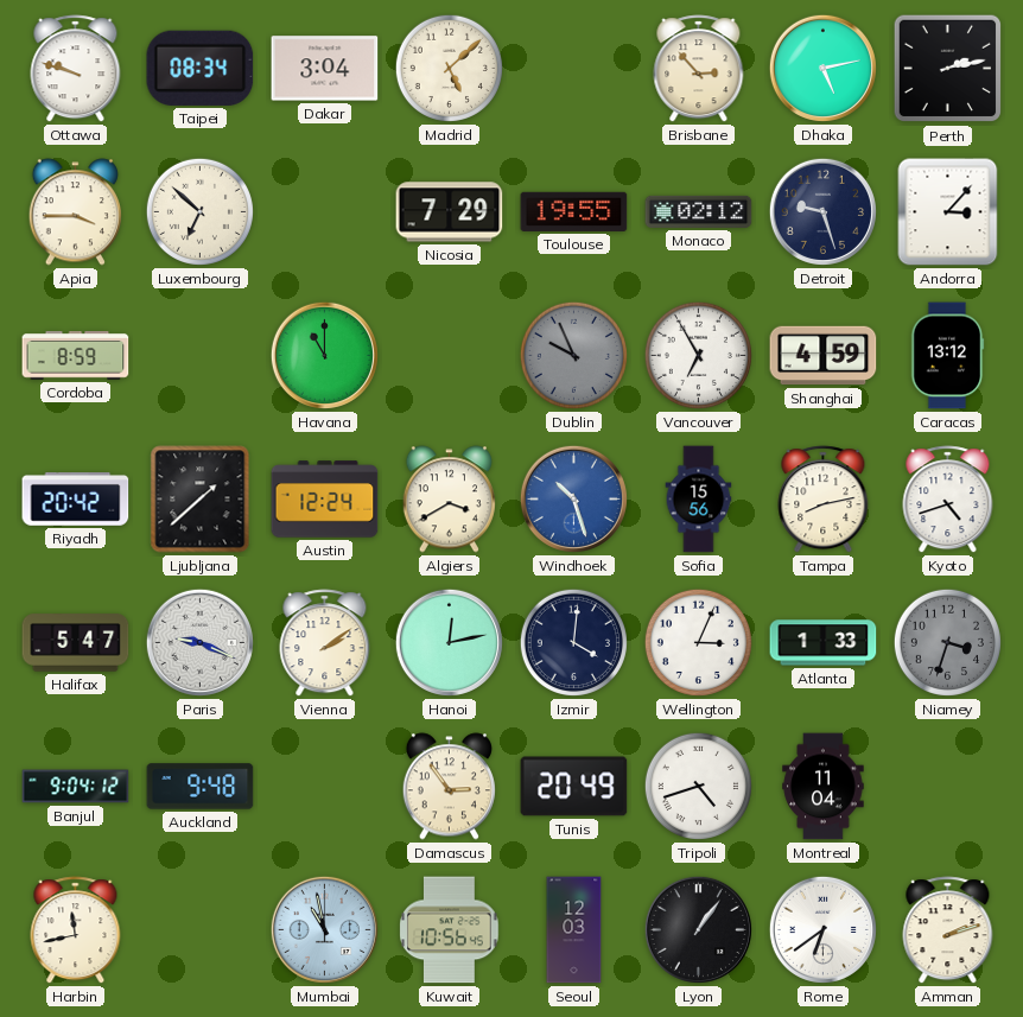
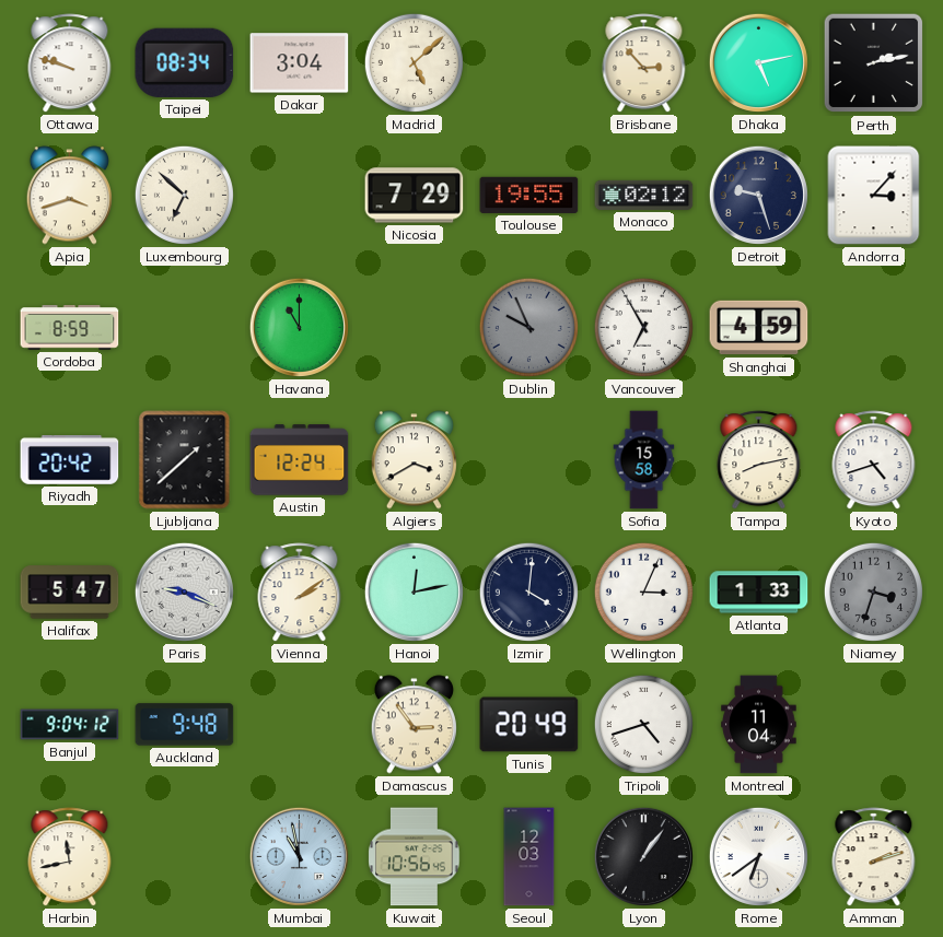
Apia: 3:45 -> 3:42 (69, 196)
Caracas: 13:12 -> none (948, 356)
Windhoek: 10:27 -> none (573, 498)
Sofia: 15:56 -> 15:58 (644, 460)
